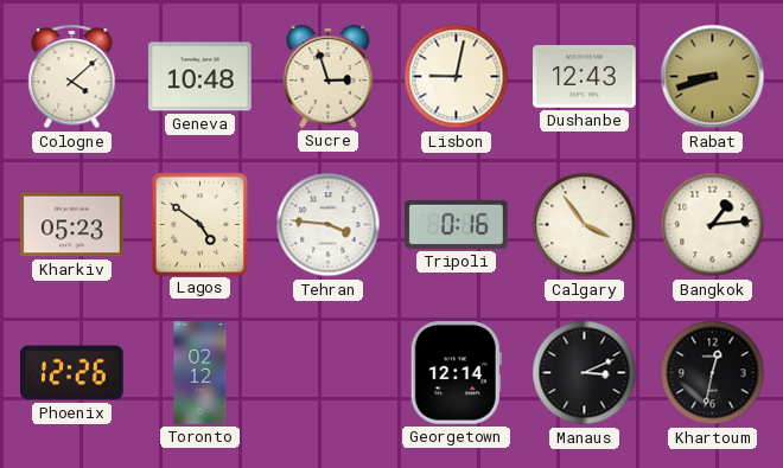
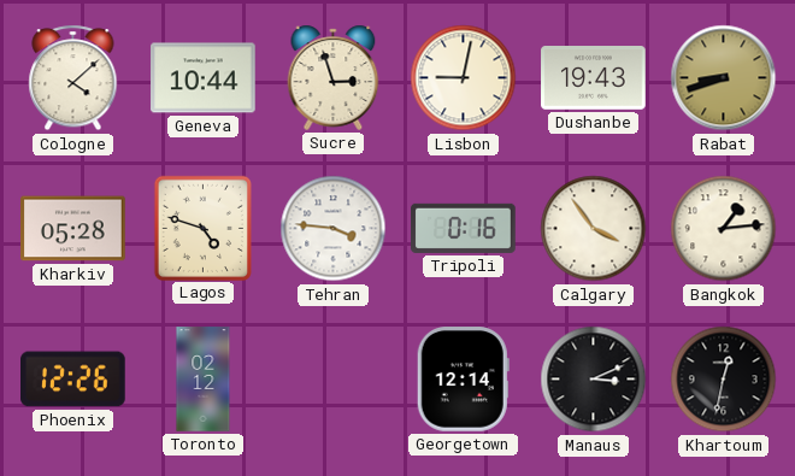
Geneva: 10:48 -> 10:44 (204, 78)
Dushanbe: 12:43 -> 19:43 (594, 78)
Kharkiv: 05:23 -> 05:28 (73, 229)
Lagos: 4:51 -> 4:48 (202, 228)
